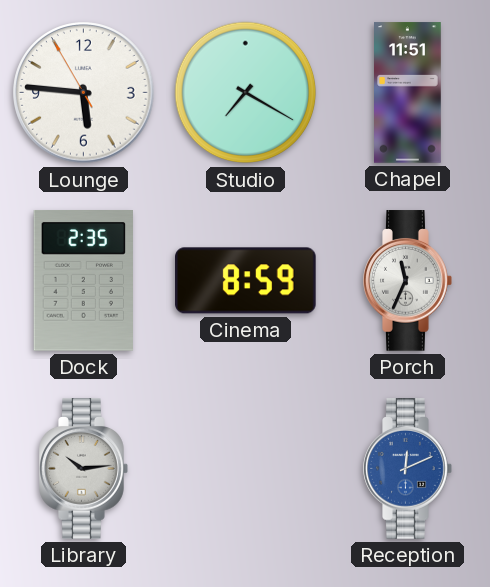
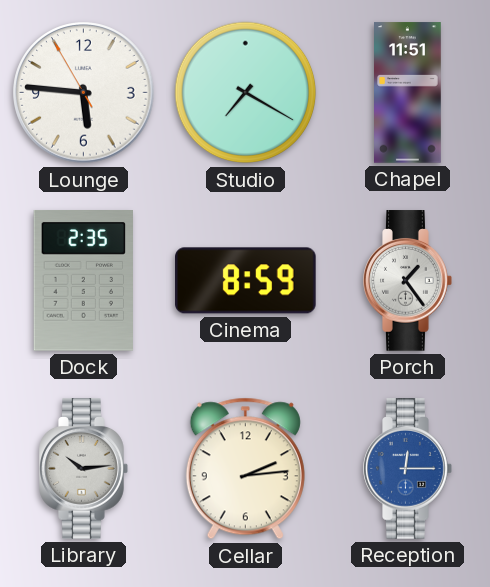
Porch: 11:34 -> 1:24 (408, 281)
Cellar: none -> 2:14 (245, 469)
Reception: 12:11 -> 12:15 (408, 469)
